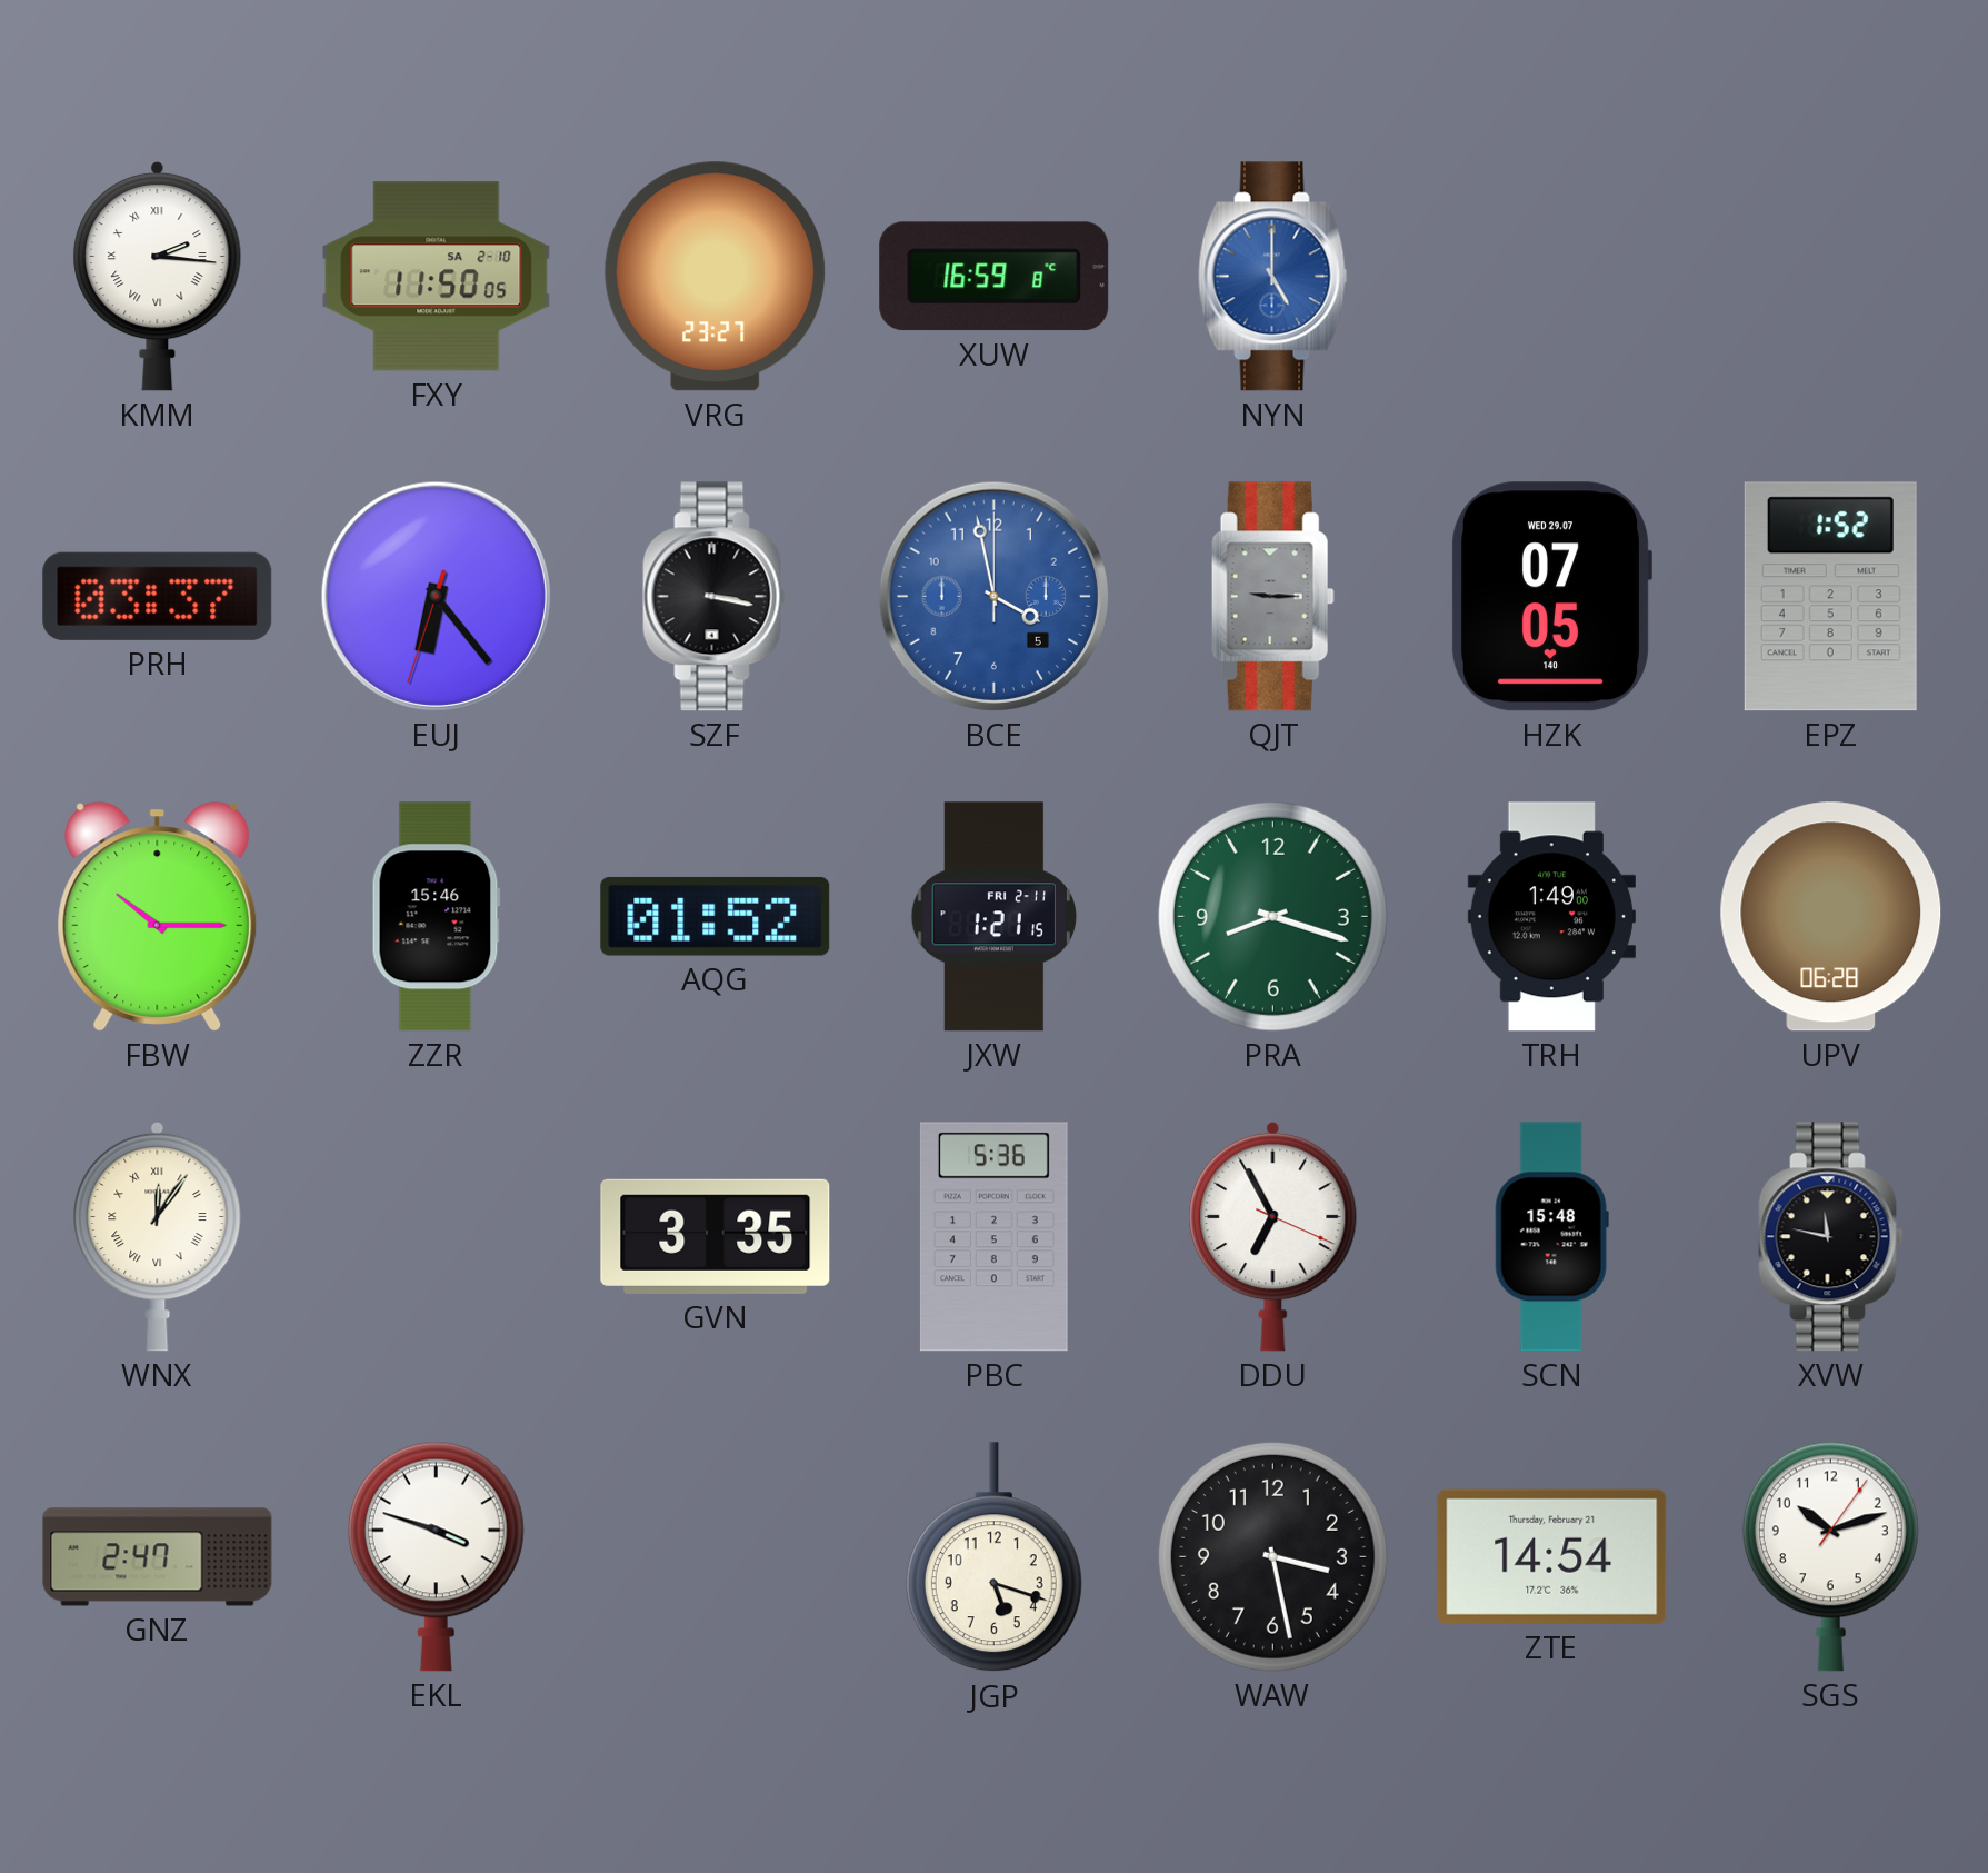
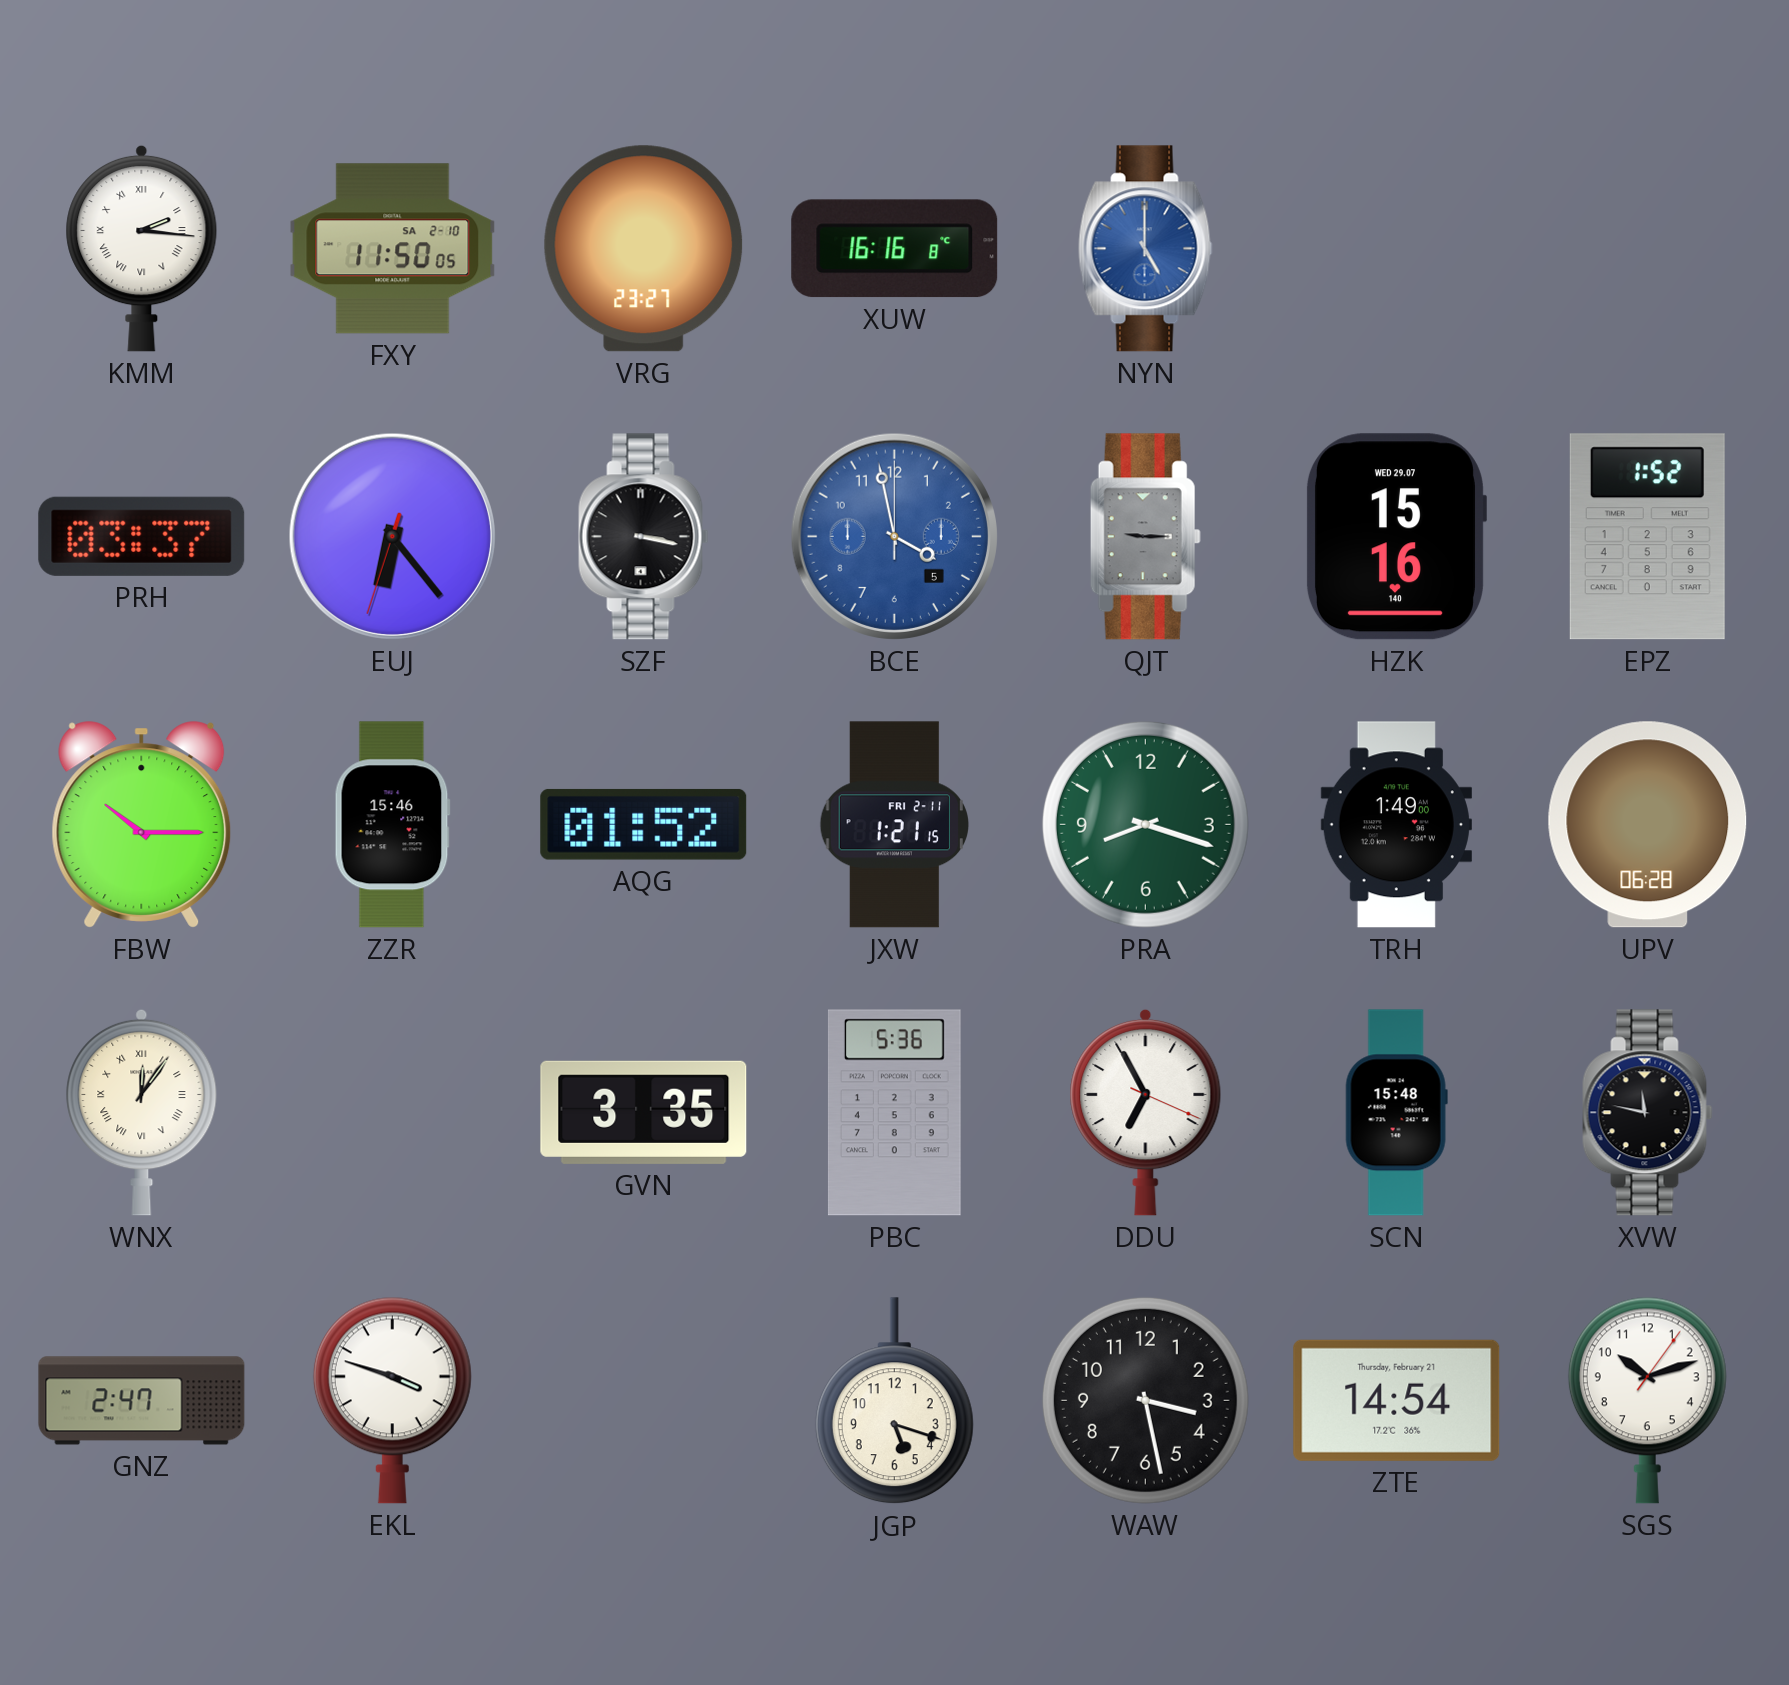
XUW: 16:59 -> 16:16 (895, 249)
HZK: 07:05 -> 15:16 (1396, 537)
